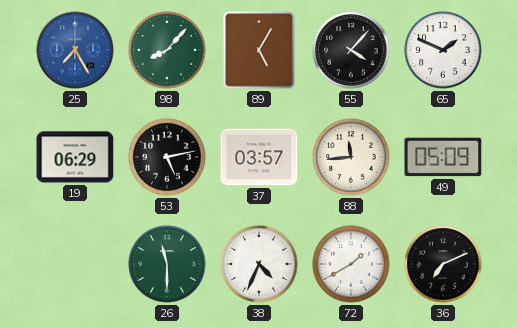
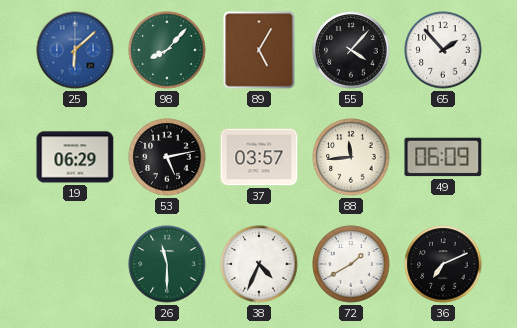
25: 7:25 -> 6:08 (75, 50)
65: 1:49 -> 1:53 (443, 50)
49: 05:09 -> 06:09 (443, 157)
